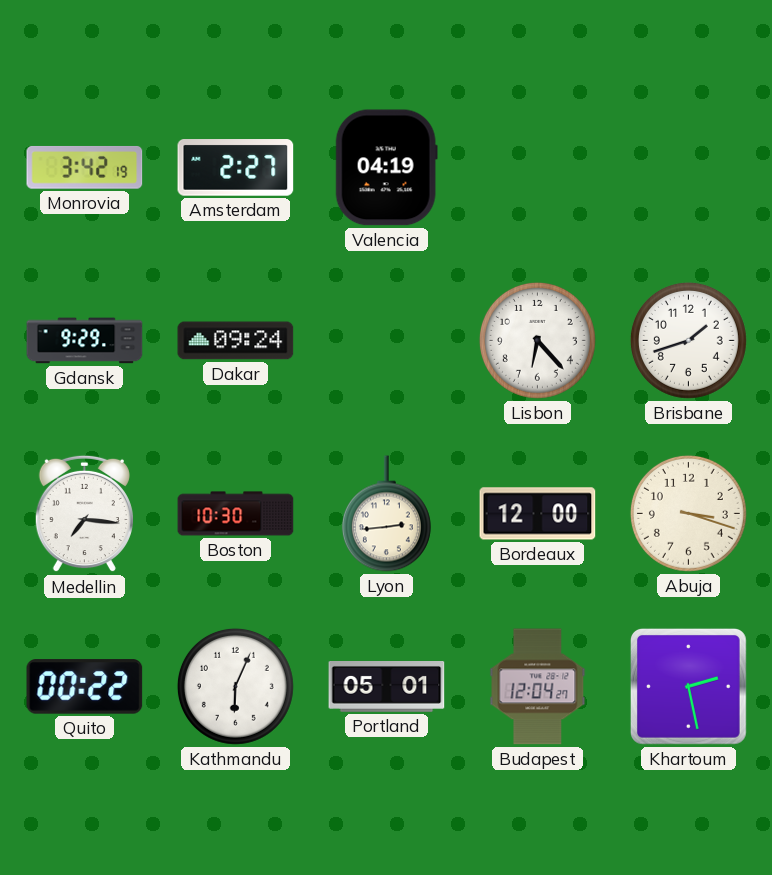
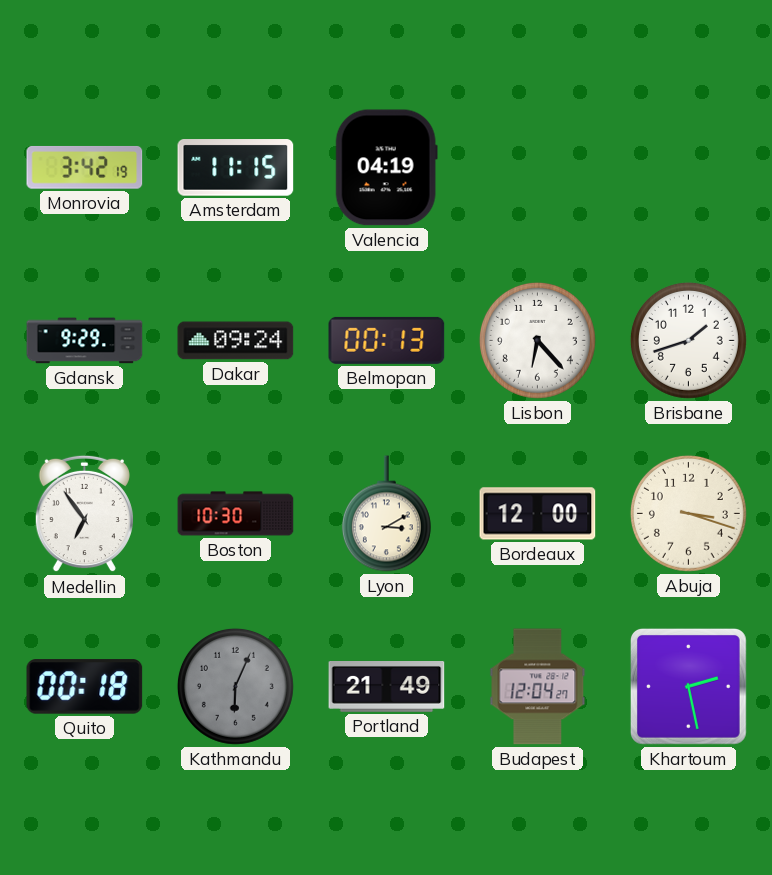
Amsterdam: 2:27 -> 11:15 (236, 168)
Belmopan: none -> 00:13 (387, 340)
Medellin: 7:16 -> 6:54 (84, 514)
Lyon: 2:44 -> 3:10 (386, 514)
Quito: 00:22 -> 00:18 (85, 687)
Kathmandu dial: white -> grey (235, 686)
Portland: 05:01 -> 21:49 (387, 687)
